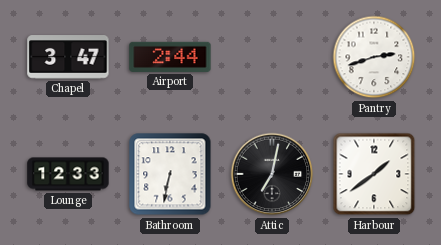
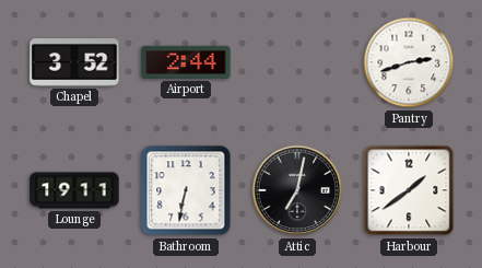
Chapel: 3:47 -> 3:52 (74, 62)
Lounge: 12:33 -> 19:11 (74, 190)
